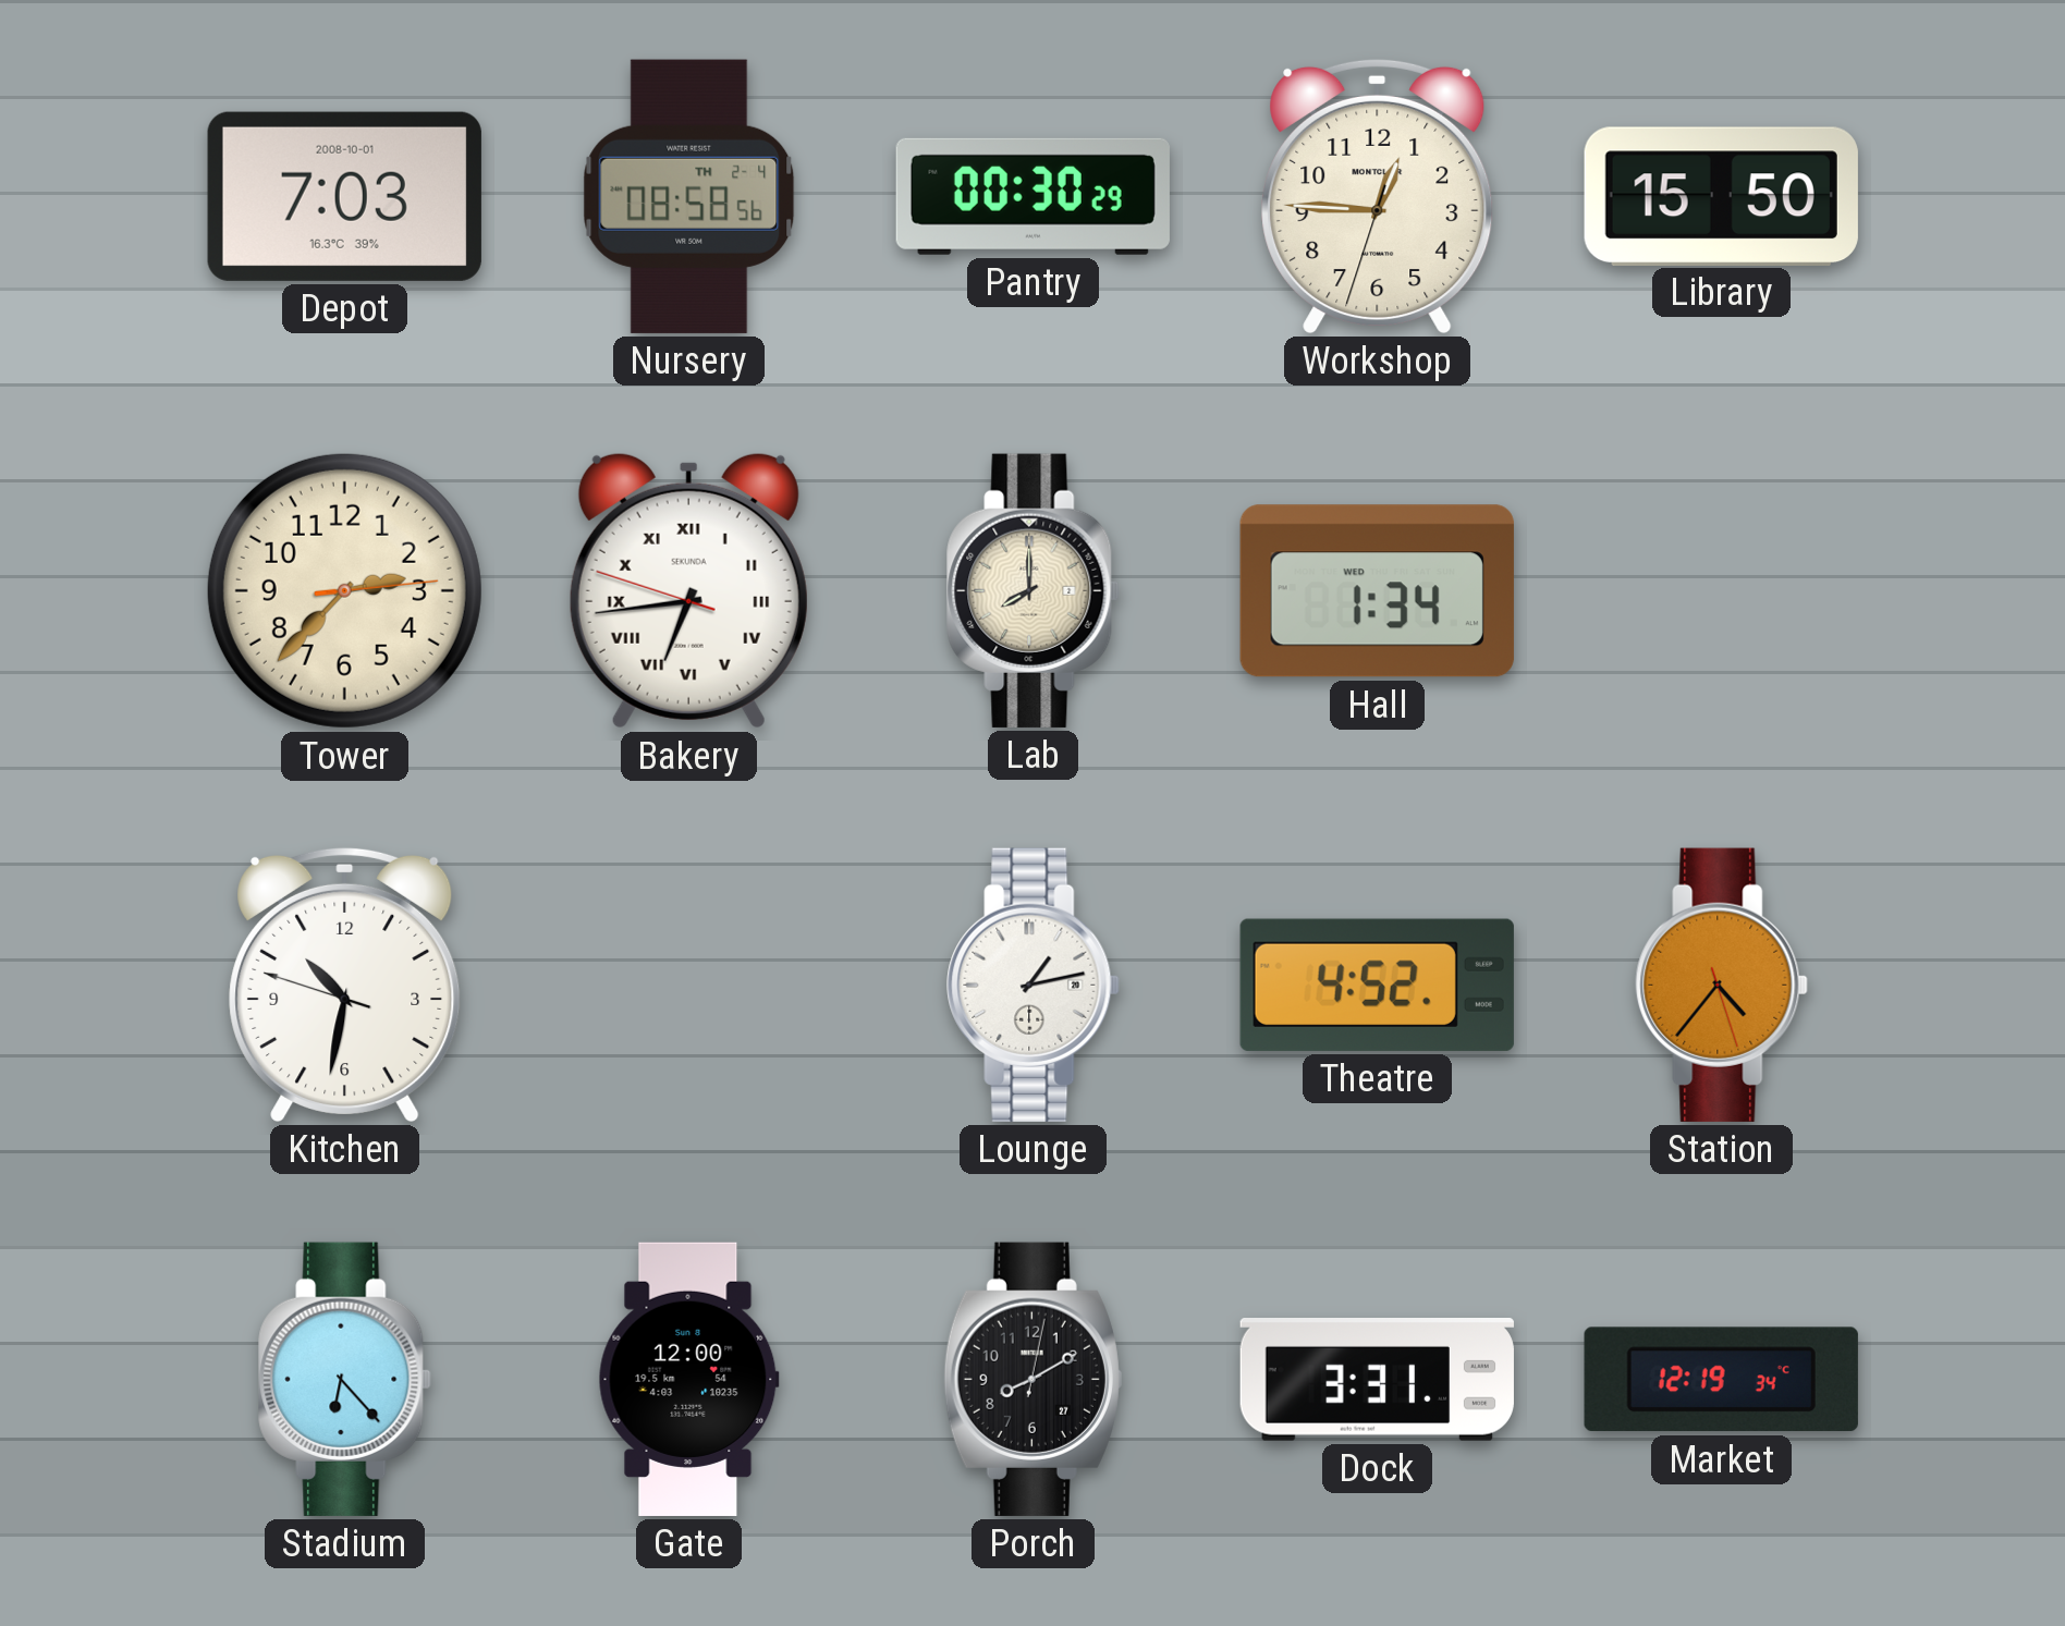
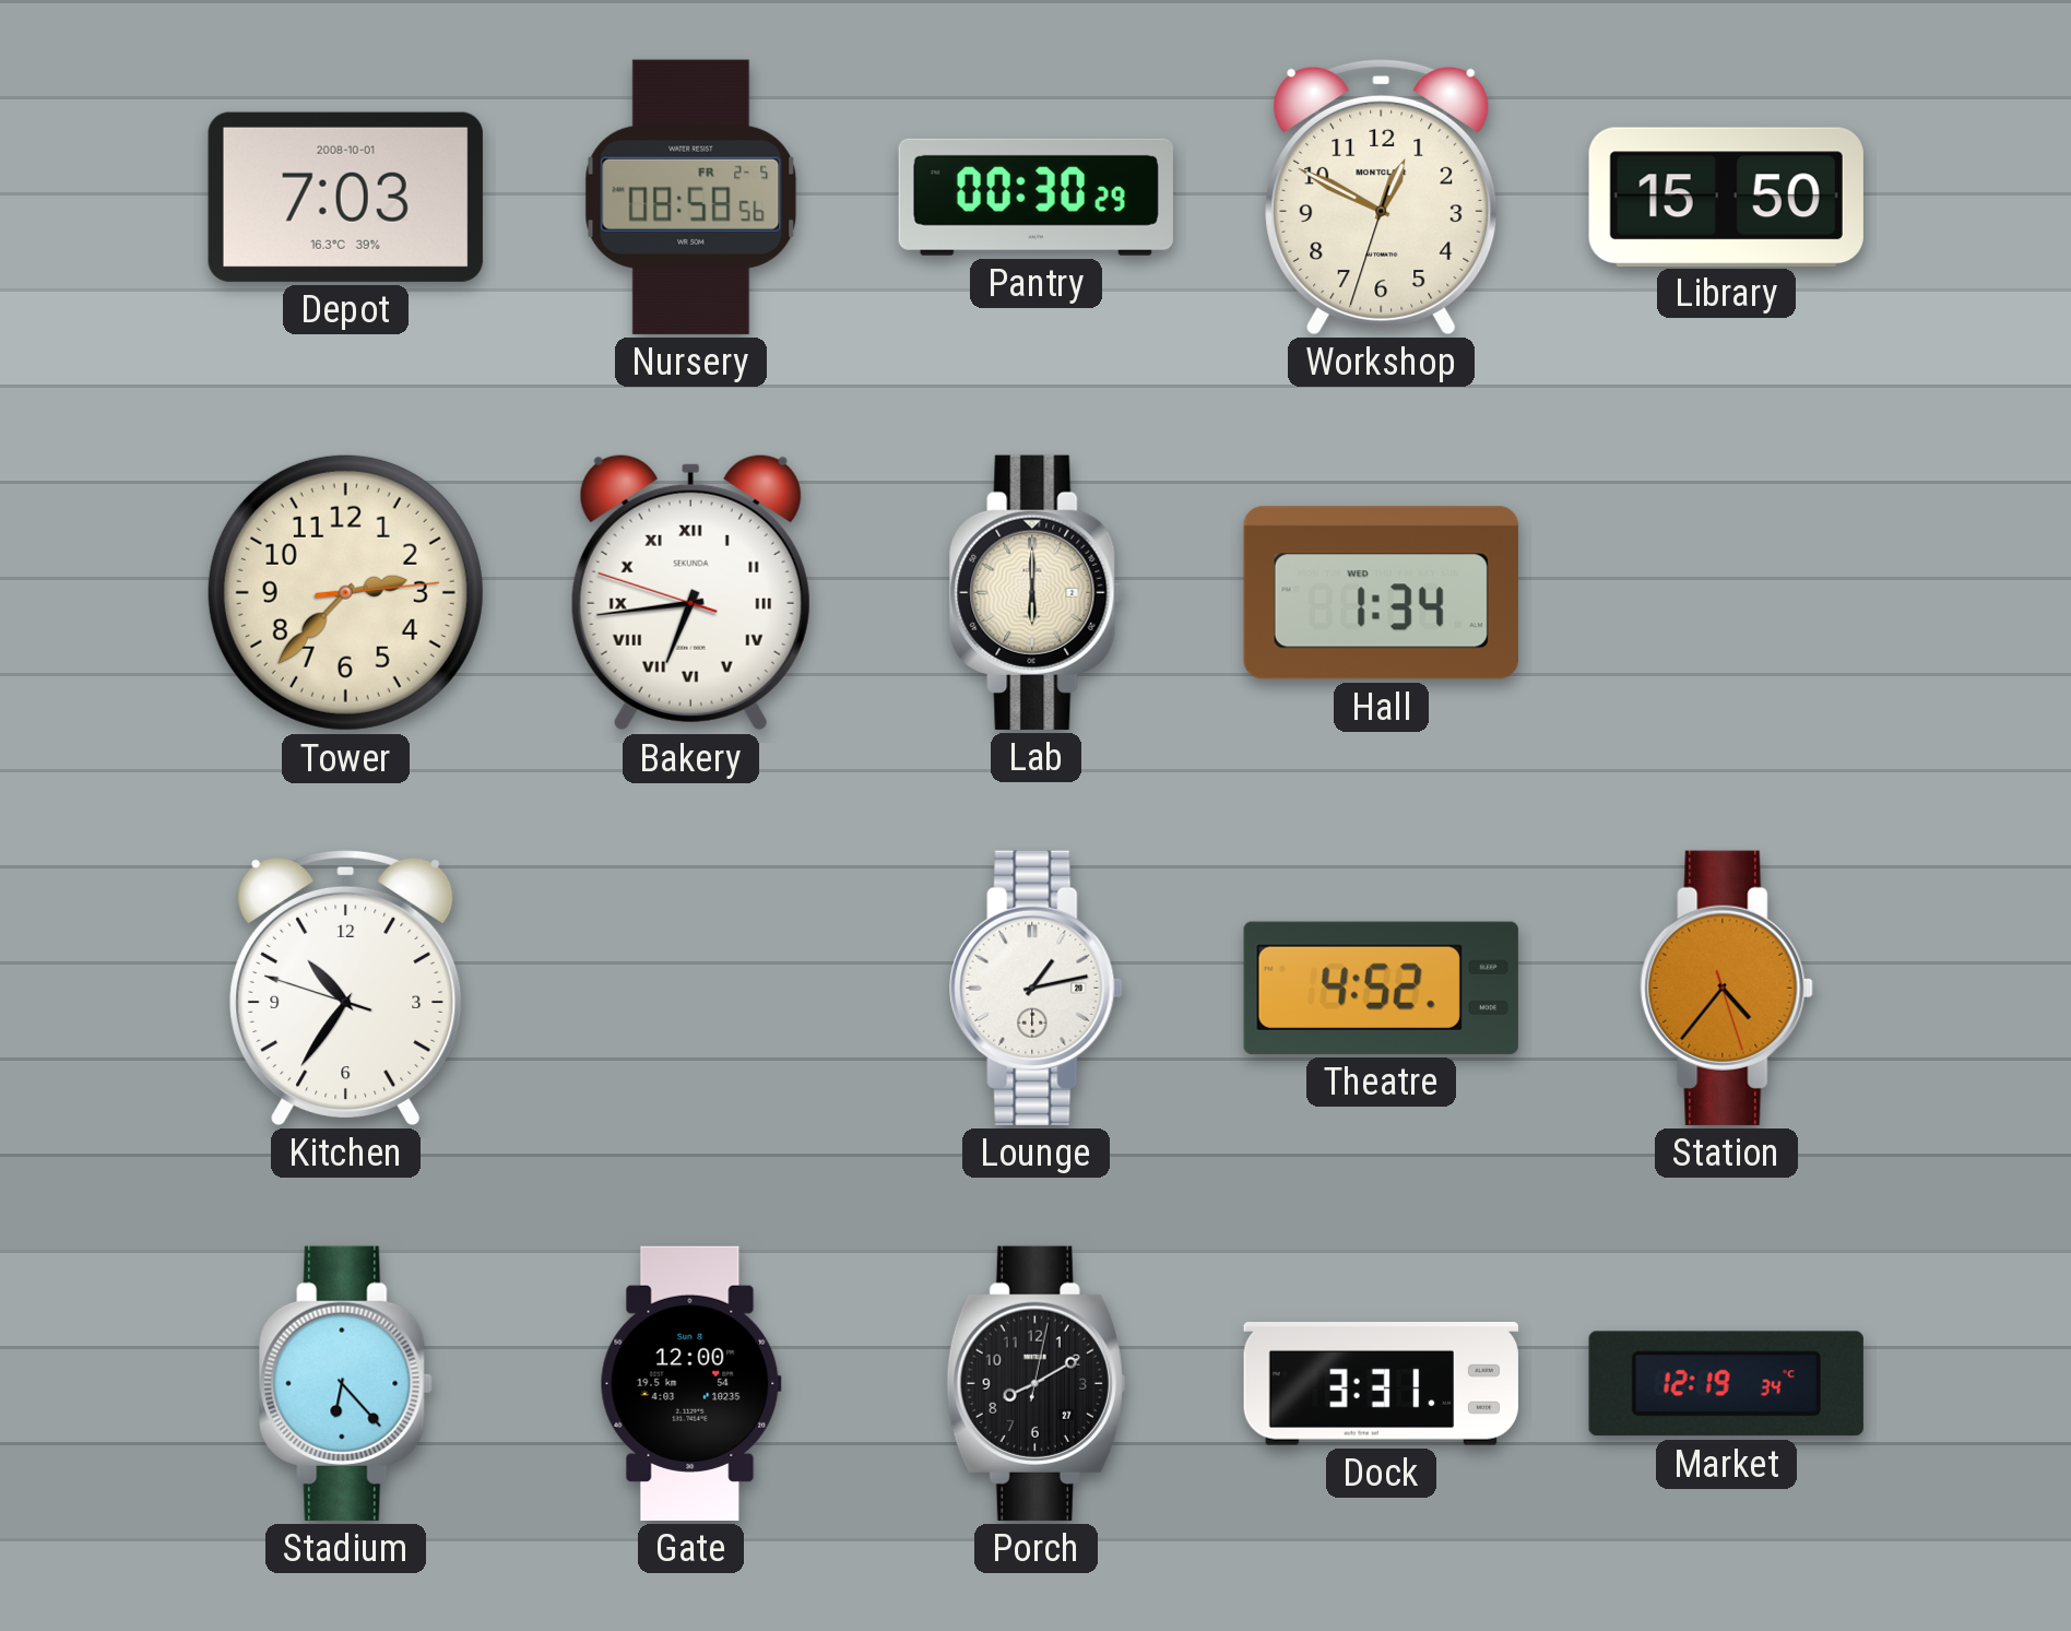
Nursery date: TH 2-4 -> FR 2-5 (691, 197)
Workshop: 12:45 -> 12:49 (1382, 197)
Lab: 8:00 -> 6:00 (1037, 592)
Kitchen: 10:31 -> 10:35 (346, 988)
